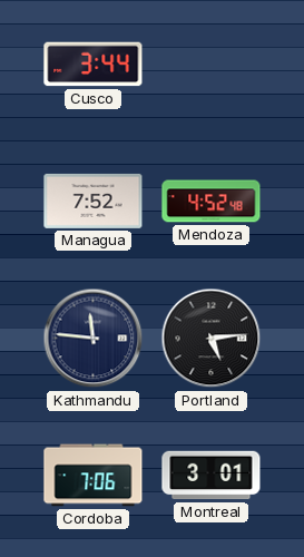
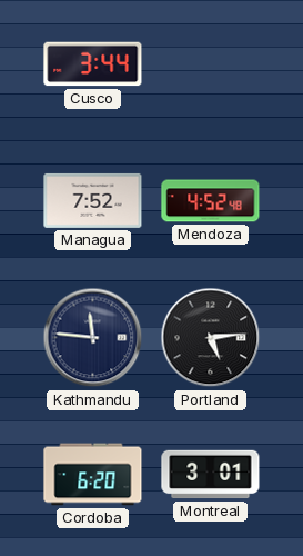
Cordoba: 7:06 -> 6:20 (93, 475)
